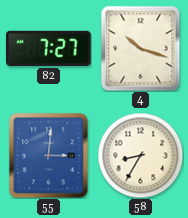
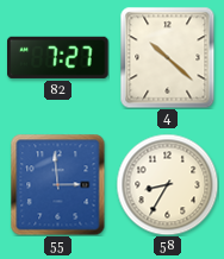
4: 10:18 -> 10:22 (168, 57)
55: 3:01 -> 2:59 (58, 184)
